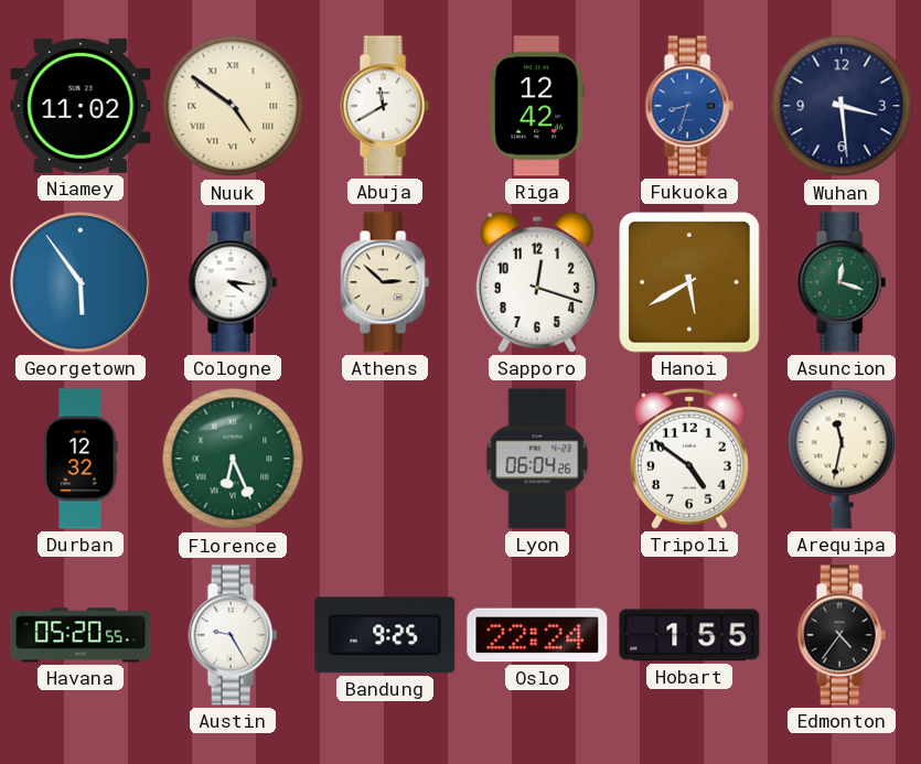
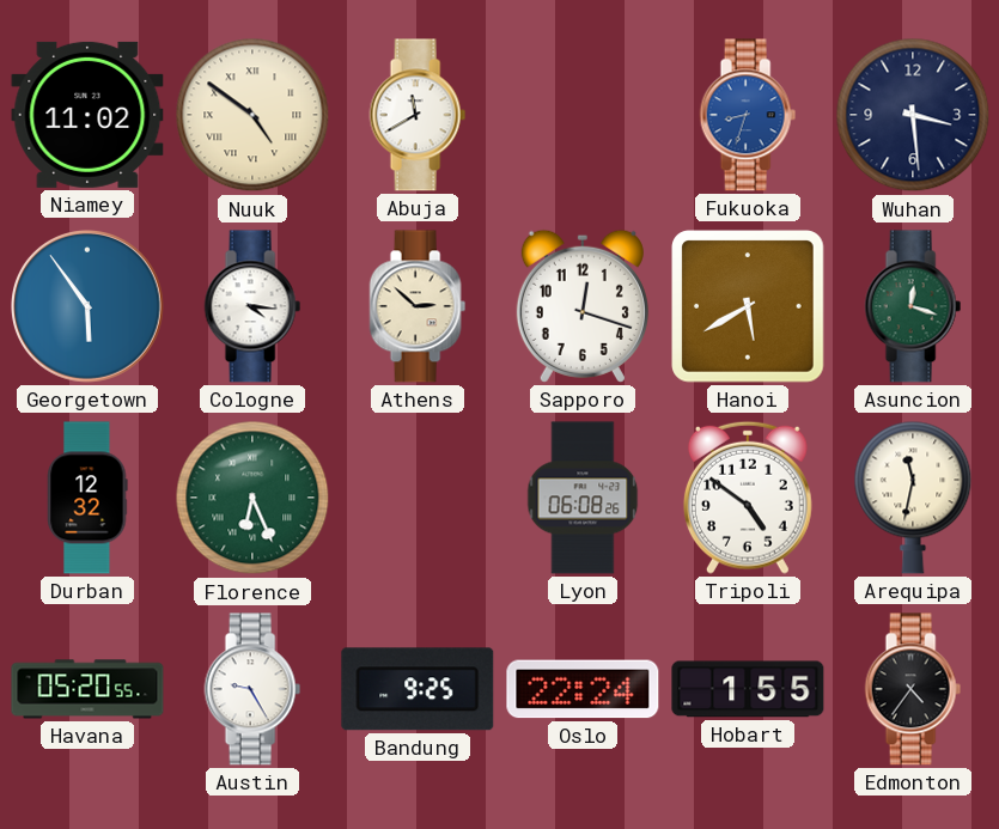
Riga: 12:42 -> none (537, 106)
Lyon: 06:04 -> 06:08 (583, 498)
